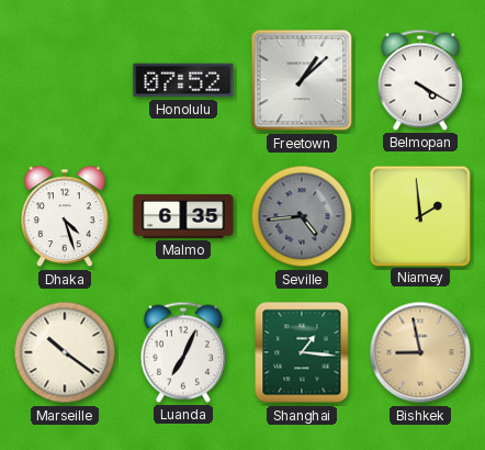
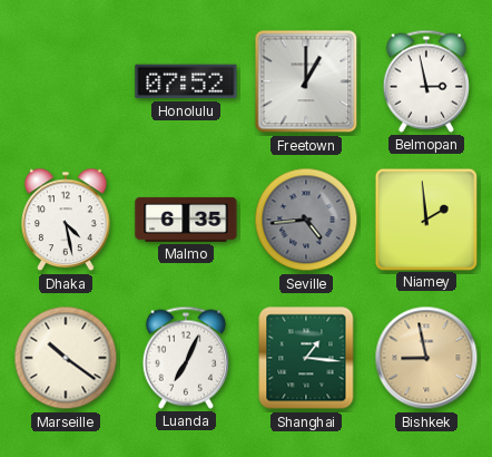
Freetown: 1:08 -> 1:00 (306, 81)
Belmopan: 4:20 -> 2:58 (426, 81)
Dhaka: 4:27 -> 4:28 (66, 220)
